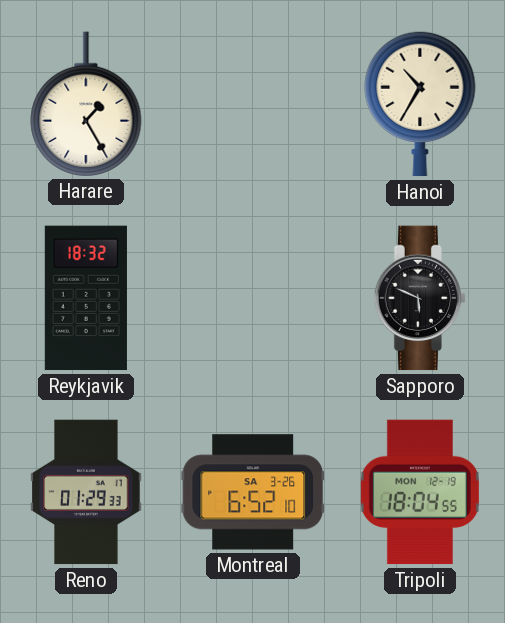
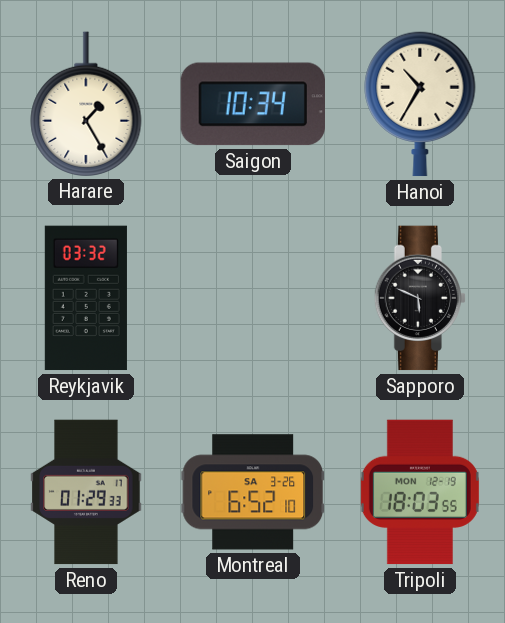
Saigon: none -> 10:34 (252, 104)
Reykjavik: 18:32 -> 03:32 (86, 298)
Tripoli: 18:04 -> 18:03 (420, 492)
